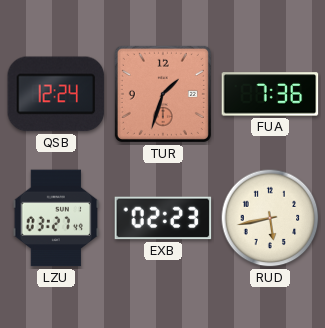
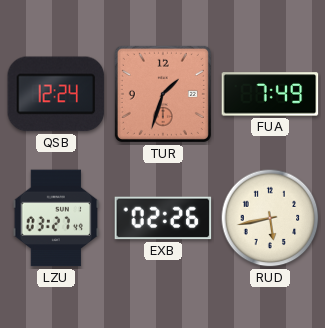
FUA: 7:36 -> 7:49 (270, 94)
EXB: 02:23 -> 02:26 (163, 218)
